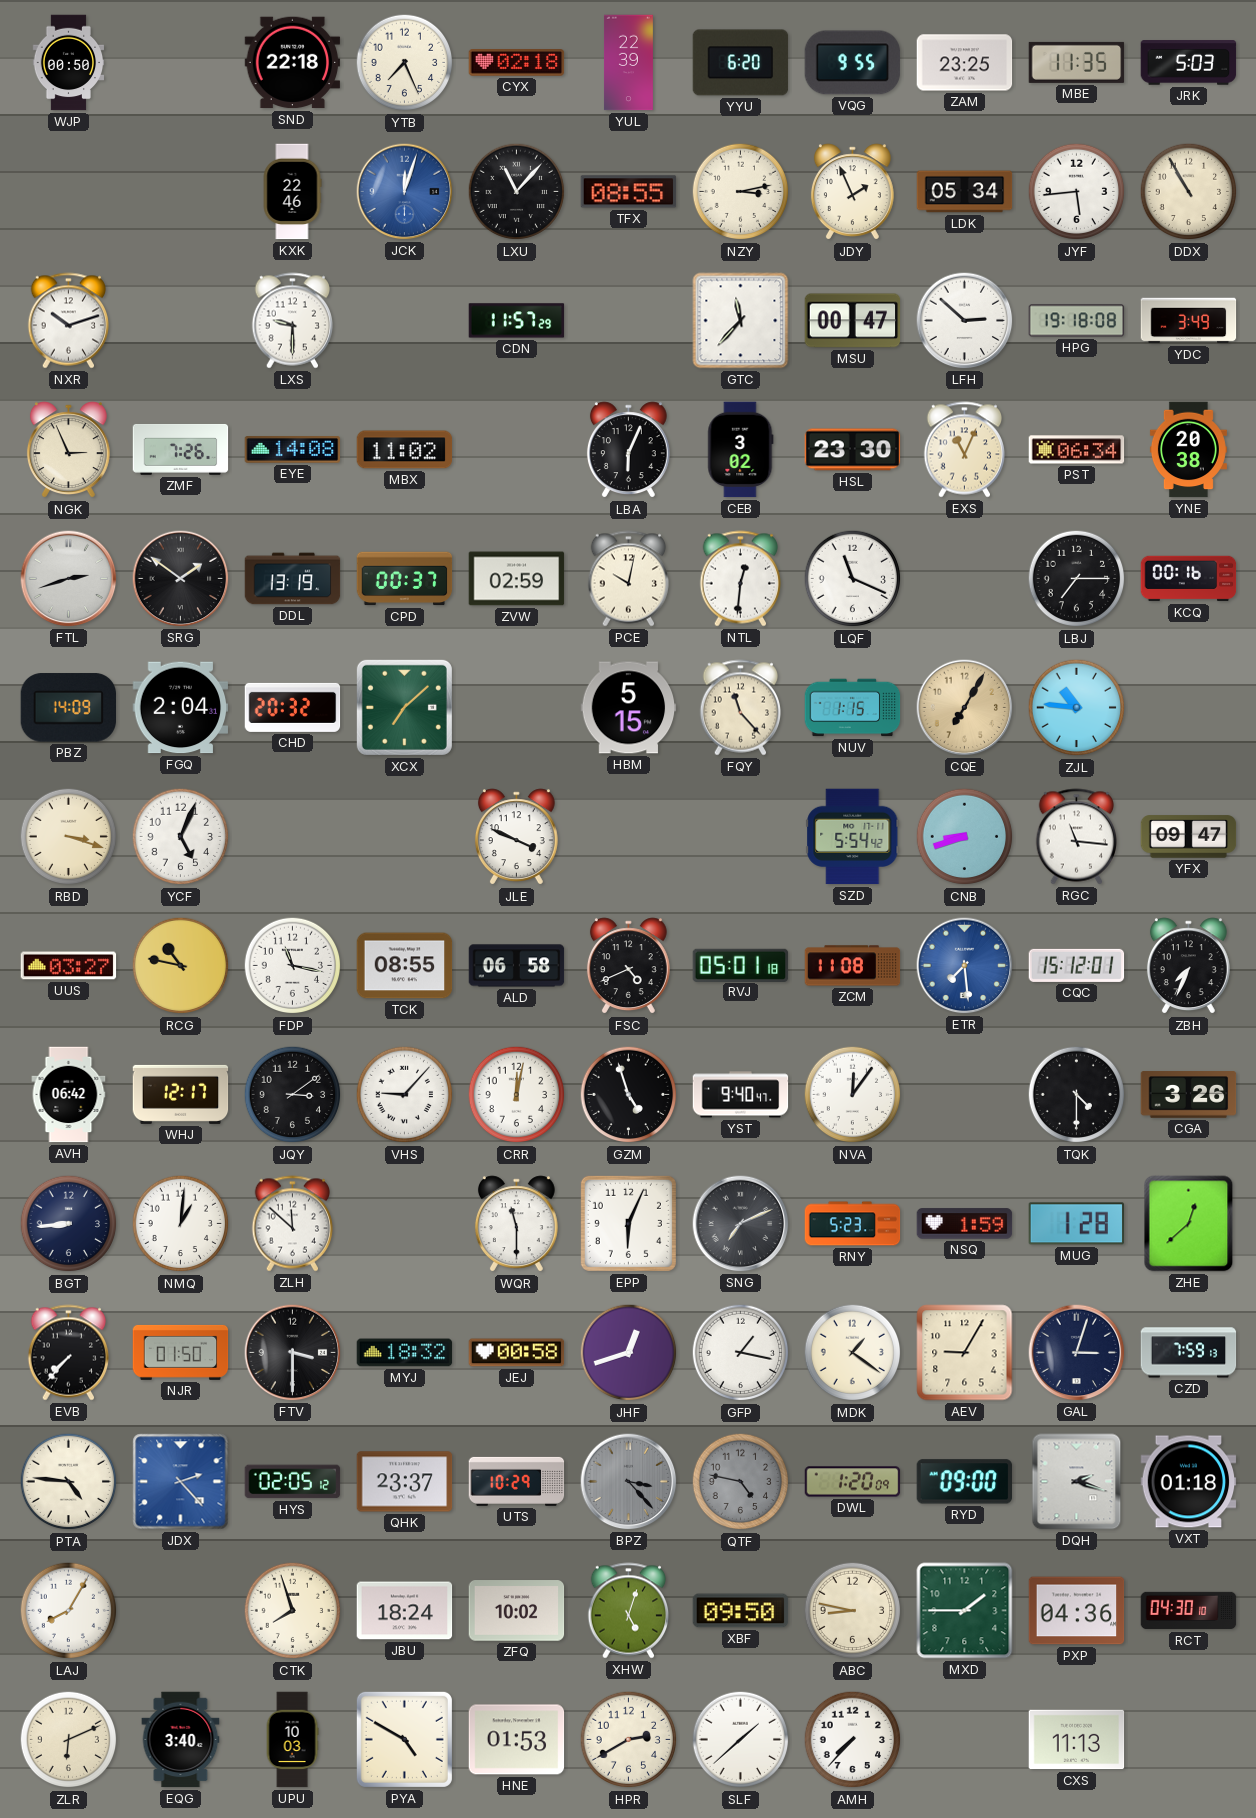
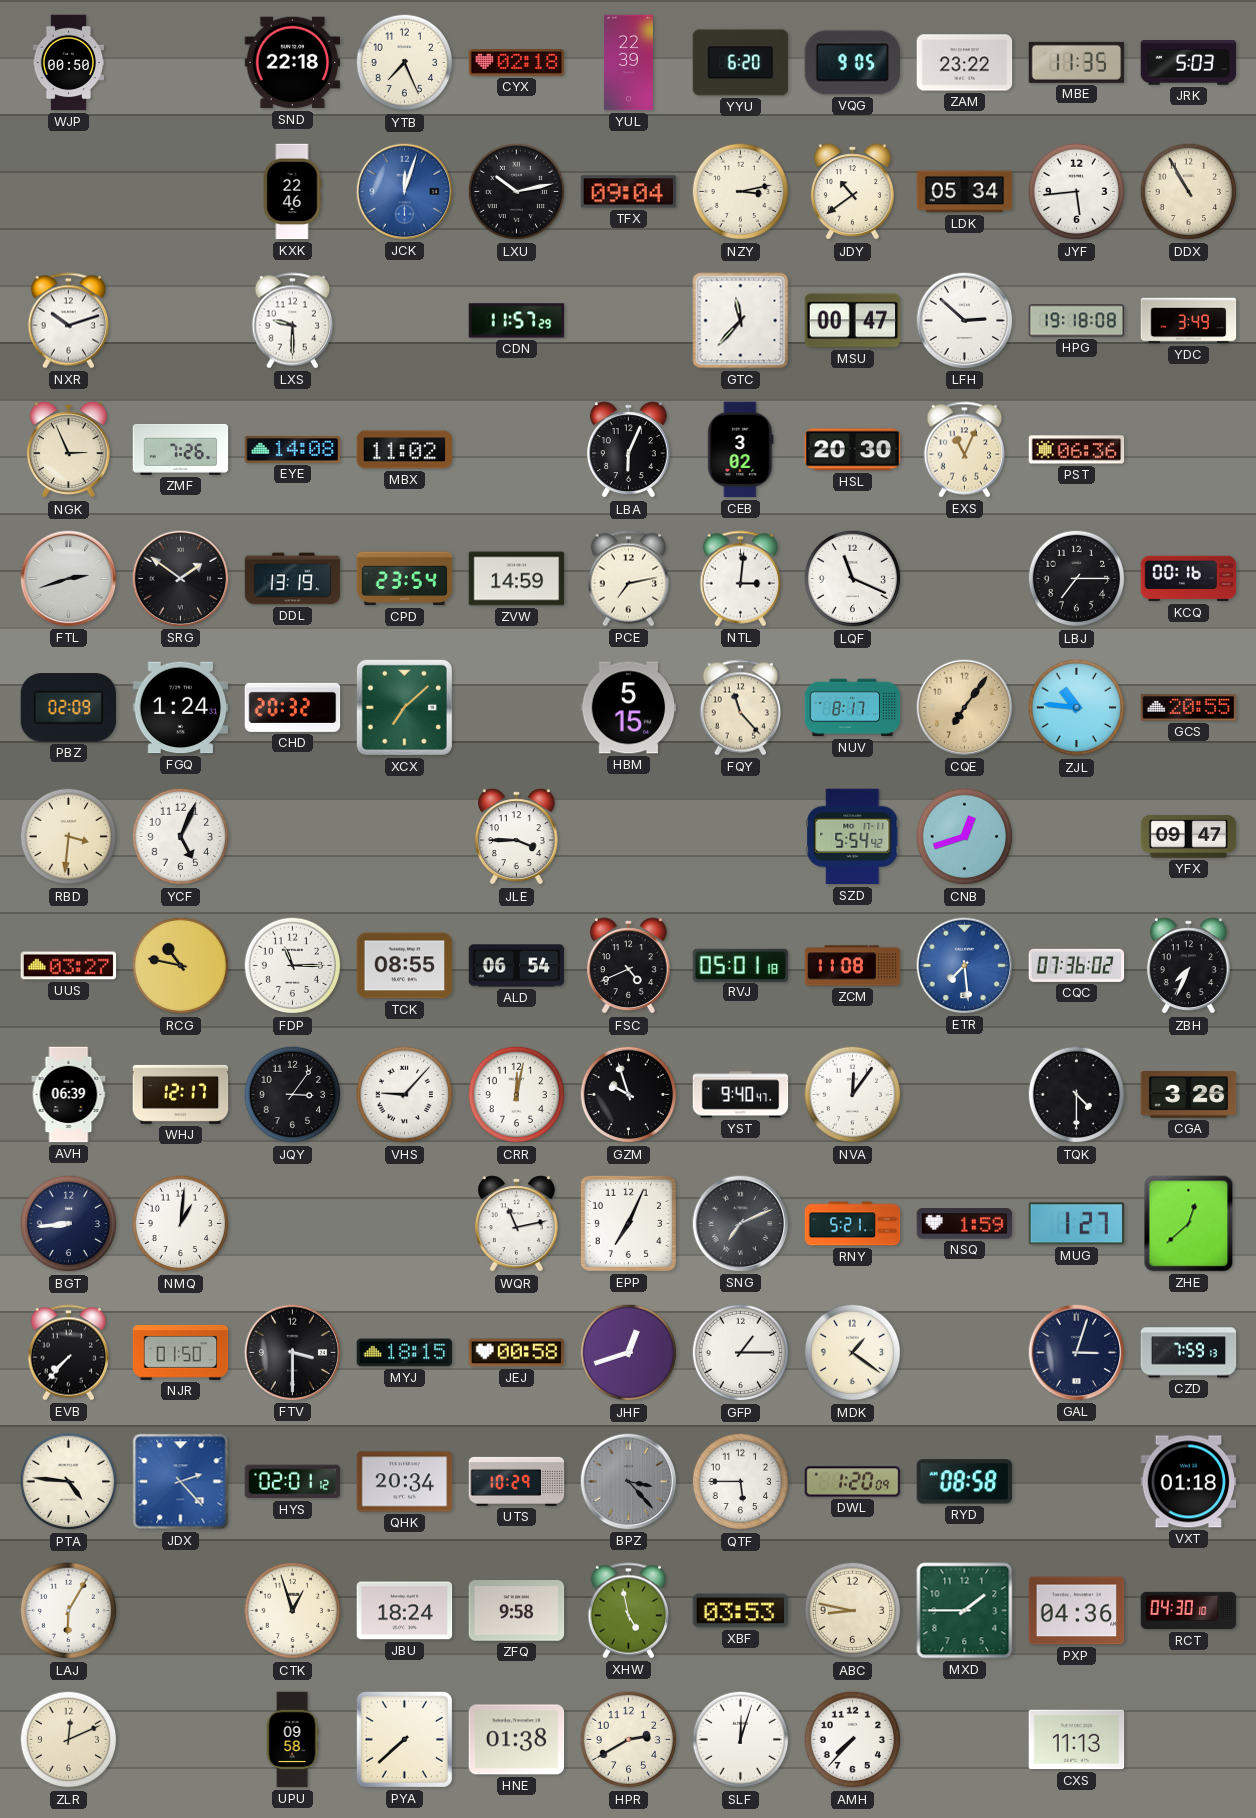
VQG: 9:55 -> 9:05 (853, 63)
ZAM: 23:25 -> 23:22 (965, 63)
LXU: 11:07 -> 10:13 (517, 192)
TFX: 08:55 -> 09:04 (629, 192)
JDY: 1:56 -> 10:39 (852, 192)
HSL: 23:30 -> 20:30 (853, 450)
PST: 06:34 -> 06:36 (1077, 450)
YNE: 20:38 -> none (1188, 450)
CPD: 00:37 -> 23:54 (405, 579)
ZVW: 02:59 -> 14:59 (517, 579)
PCE: 10:02 -> 7:13 (629, 579)
NTL: 12:31 -> 3:01 (741, 579)
PBZ: 14:09 -> 02:09 (68, 708)
FGQ: 2:04 -> 1:24 (181, 708)
NUV: 1:15 -> 8:17 (853, 708)
CQE: 7:05 -> 7:06 (965, 708)
GCS: none -> 20:55 (1189, 708)
RBD: 3:18 -> 3:31 (69, 837)
JLE: 3:49 -> 3:45 (516, 837)
CNB: 8:42 -> 12:42 (965, 837)
RGC: 11:16 -> none (1077, 837)
FDP: 11:17 -> 11:15 (293, 966)
ALD: 06:58 -> 06:54 (517, 966)
CQC: 15:12 -> 07:36 (1077, 965)
AVH: 06:42 -> 06:39 (69, 1095)
JQY: 3:09 -> 3:06 (293, 1095)
GZM: 4:57 -> 9:57 (629, 1095)
ZLH: 11:52 -> none (293, 1224)
WQR: 11:30 -> 11:13 (516, 1224)
EPP: 6:04 -> 7:04 (628, 1223)
RNY: 5:23 -> 5:21 (853, 1224)
MUG: 1:28 -> 1:27 (1076, 1224)
MYJ: 18:32 -> 18:15 (405, 1353)
GFP: 1:17 -> 1:15 (741, 1353)
AEV: 9:05 -> none (965, 1353)
HYS: 02:05 -> 02:01 (293, 1482)
QHK: 23:37 -> 20:34 (405, 1482)
QTF: 4:47 -> 5:45 (741, 1482)
QTF dial: grey -> white (741, 1482)
RYD: 09:00 -> 08:58 (964, 1482)
DQH: 2:18 -> none (1077, 1482)
LAJ: 8:05 -> 6:05 (69, 1611)
CTK: 7:57 -> 12:57 (293, 1611)
ZFQ: 10:02 -> 9:58 (517, 1611)
XHW: 5:03 -> 4:58 (629, 1611)
XBF: 09:50 -> 03:53 (741, 1611)
ZLR: 6:11 -> 12:11 (69, 1740)
EQG: 3:40 -> none (181, 1740)
UPU: 10:03 -> 09:58 (292, 1740)
PYA: 4:50 -> 7:38 (404, 1739)
HNE: 01:53 -> 01:38 (517, 1740)
SLF: 1:38 -> 12:03 (741, 1740)
